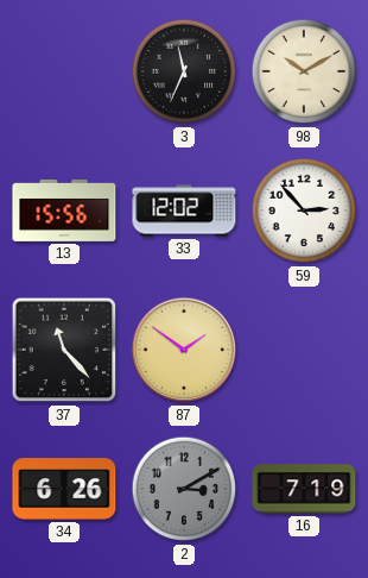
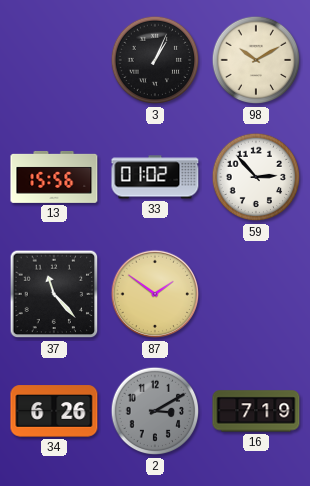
3: 11:34 -> 1:04 (155, 60)
33: 12:02 -> 01:02 (155, 177)
